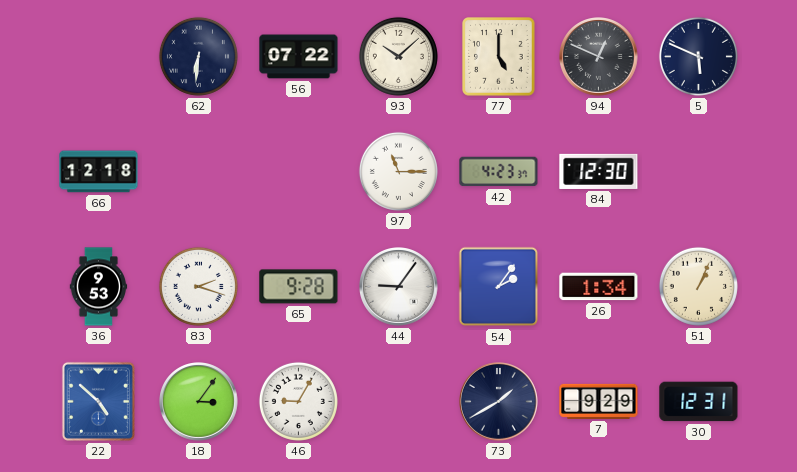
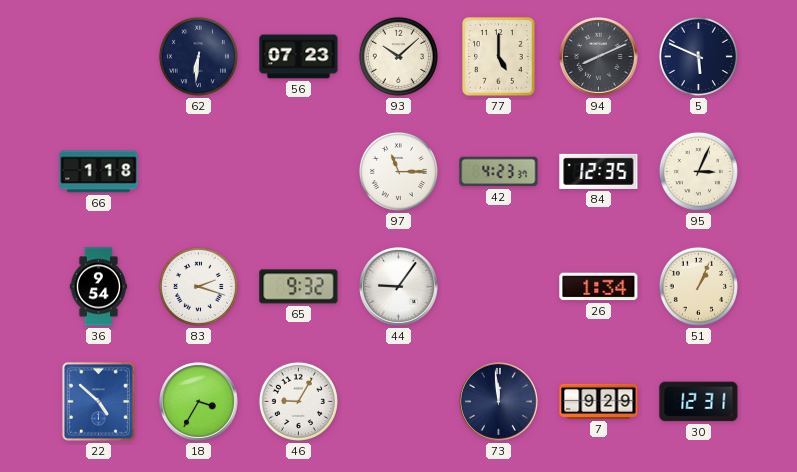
56: 07:22 -> 07:23 (299, 57)
94: 12:49 -> 8:11 (599, 57)
66: 12:18 -> 1:18 (99, 172)
84: 12:30 -> 12:35 (599, 171)
95: none -> 3:04 (698, 171)
36: 9:53 -> 9:54 (99, 287)
65: 9:28 -> 9:32 (299, 287)
54: 2:06 -> none (499, 287)
18: 3:06 -> 3:35 (199, 402)
73: 1:40 -> 11:59 (499, 402)
